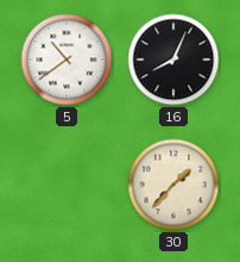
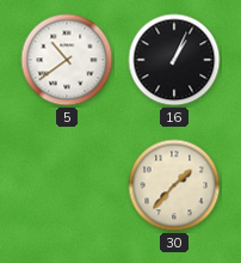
16: 8:04 -> 1:04 (174, 60)
